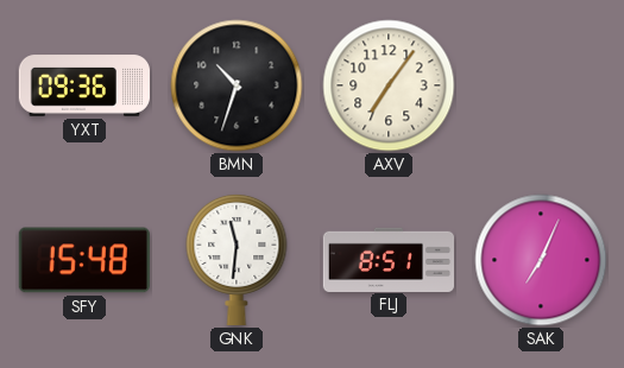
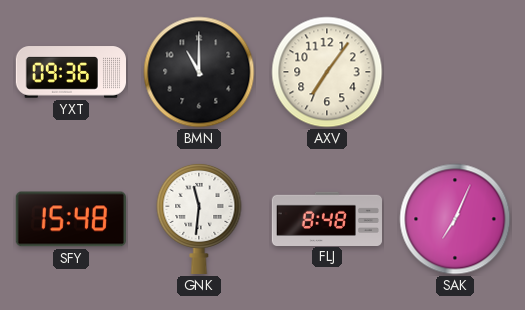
BMN: 10:33 -> 11:00 (199, 72)
FLJ: 8:51 -> 8:48 (326, 218)
